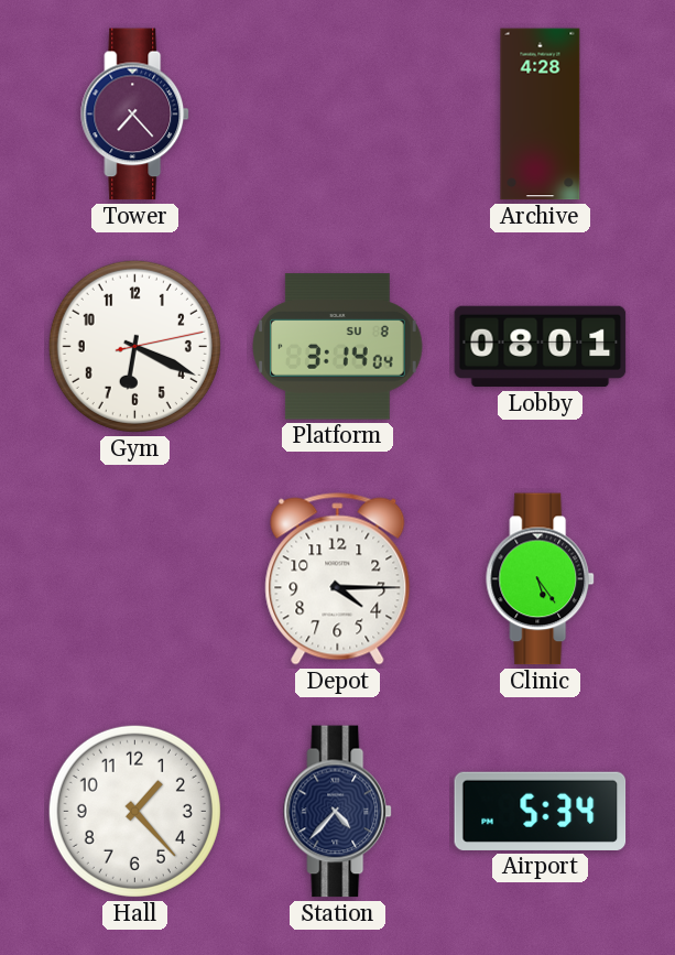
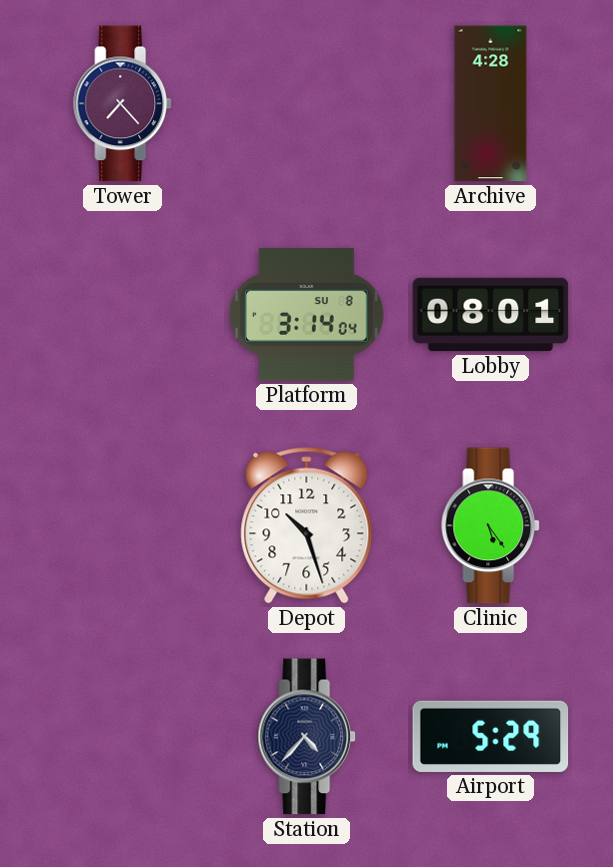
Gym: 6:19 -> none (134, 346)
Depot: 4:15 -> 10:27 (307, 526)
Hall: 1:23 -> none (134, 811)
Airport: 5:34 -> 5:29 (491, 736)
